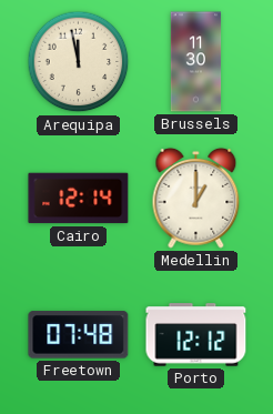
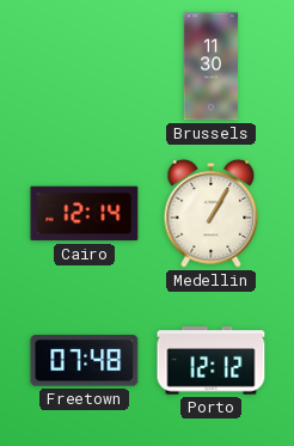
Arequipa: 11:58 -> none (79, 62)
Medellin: 1:00 -> 1:05 (212, 213)
